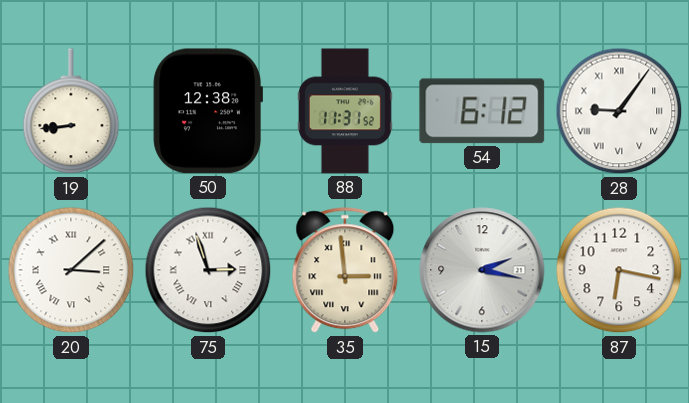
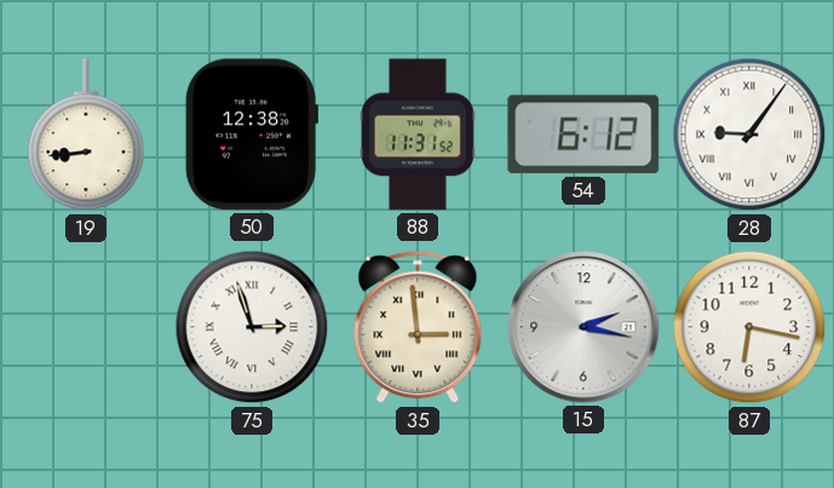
20: 3:08 -> none (71, 270)
